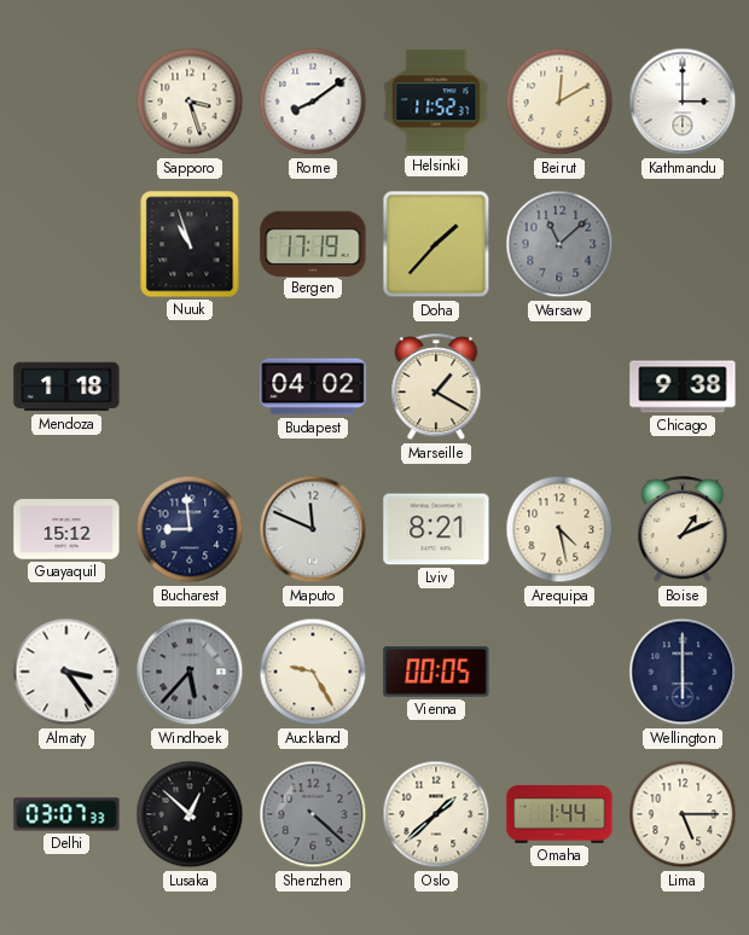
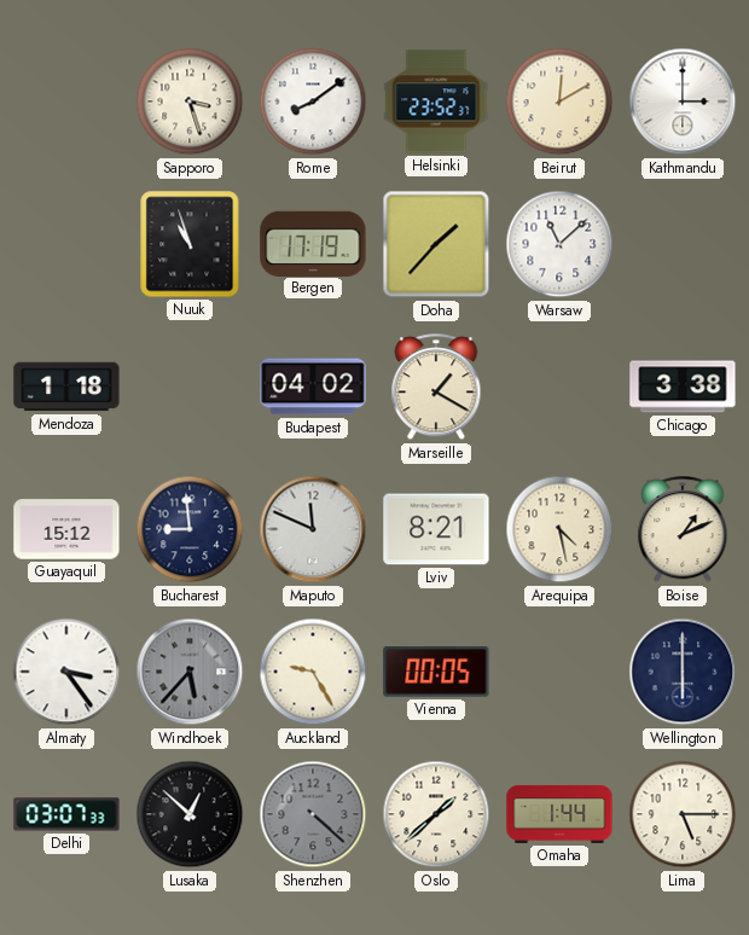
Helsinki: 11:52 -> 23:52 (436, 101)
Warsaw dial: grey -> white (559, 244)
Chicago: 9:38 -> 3:38 (683, 387)
